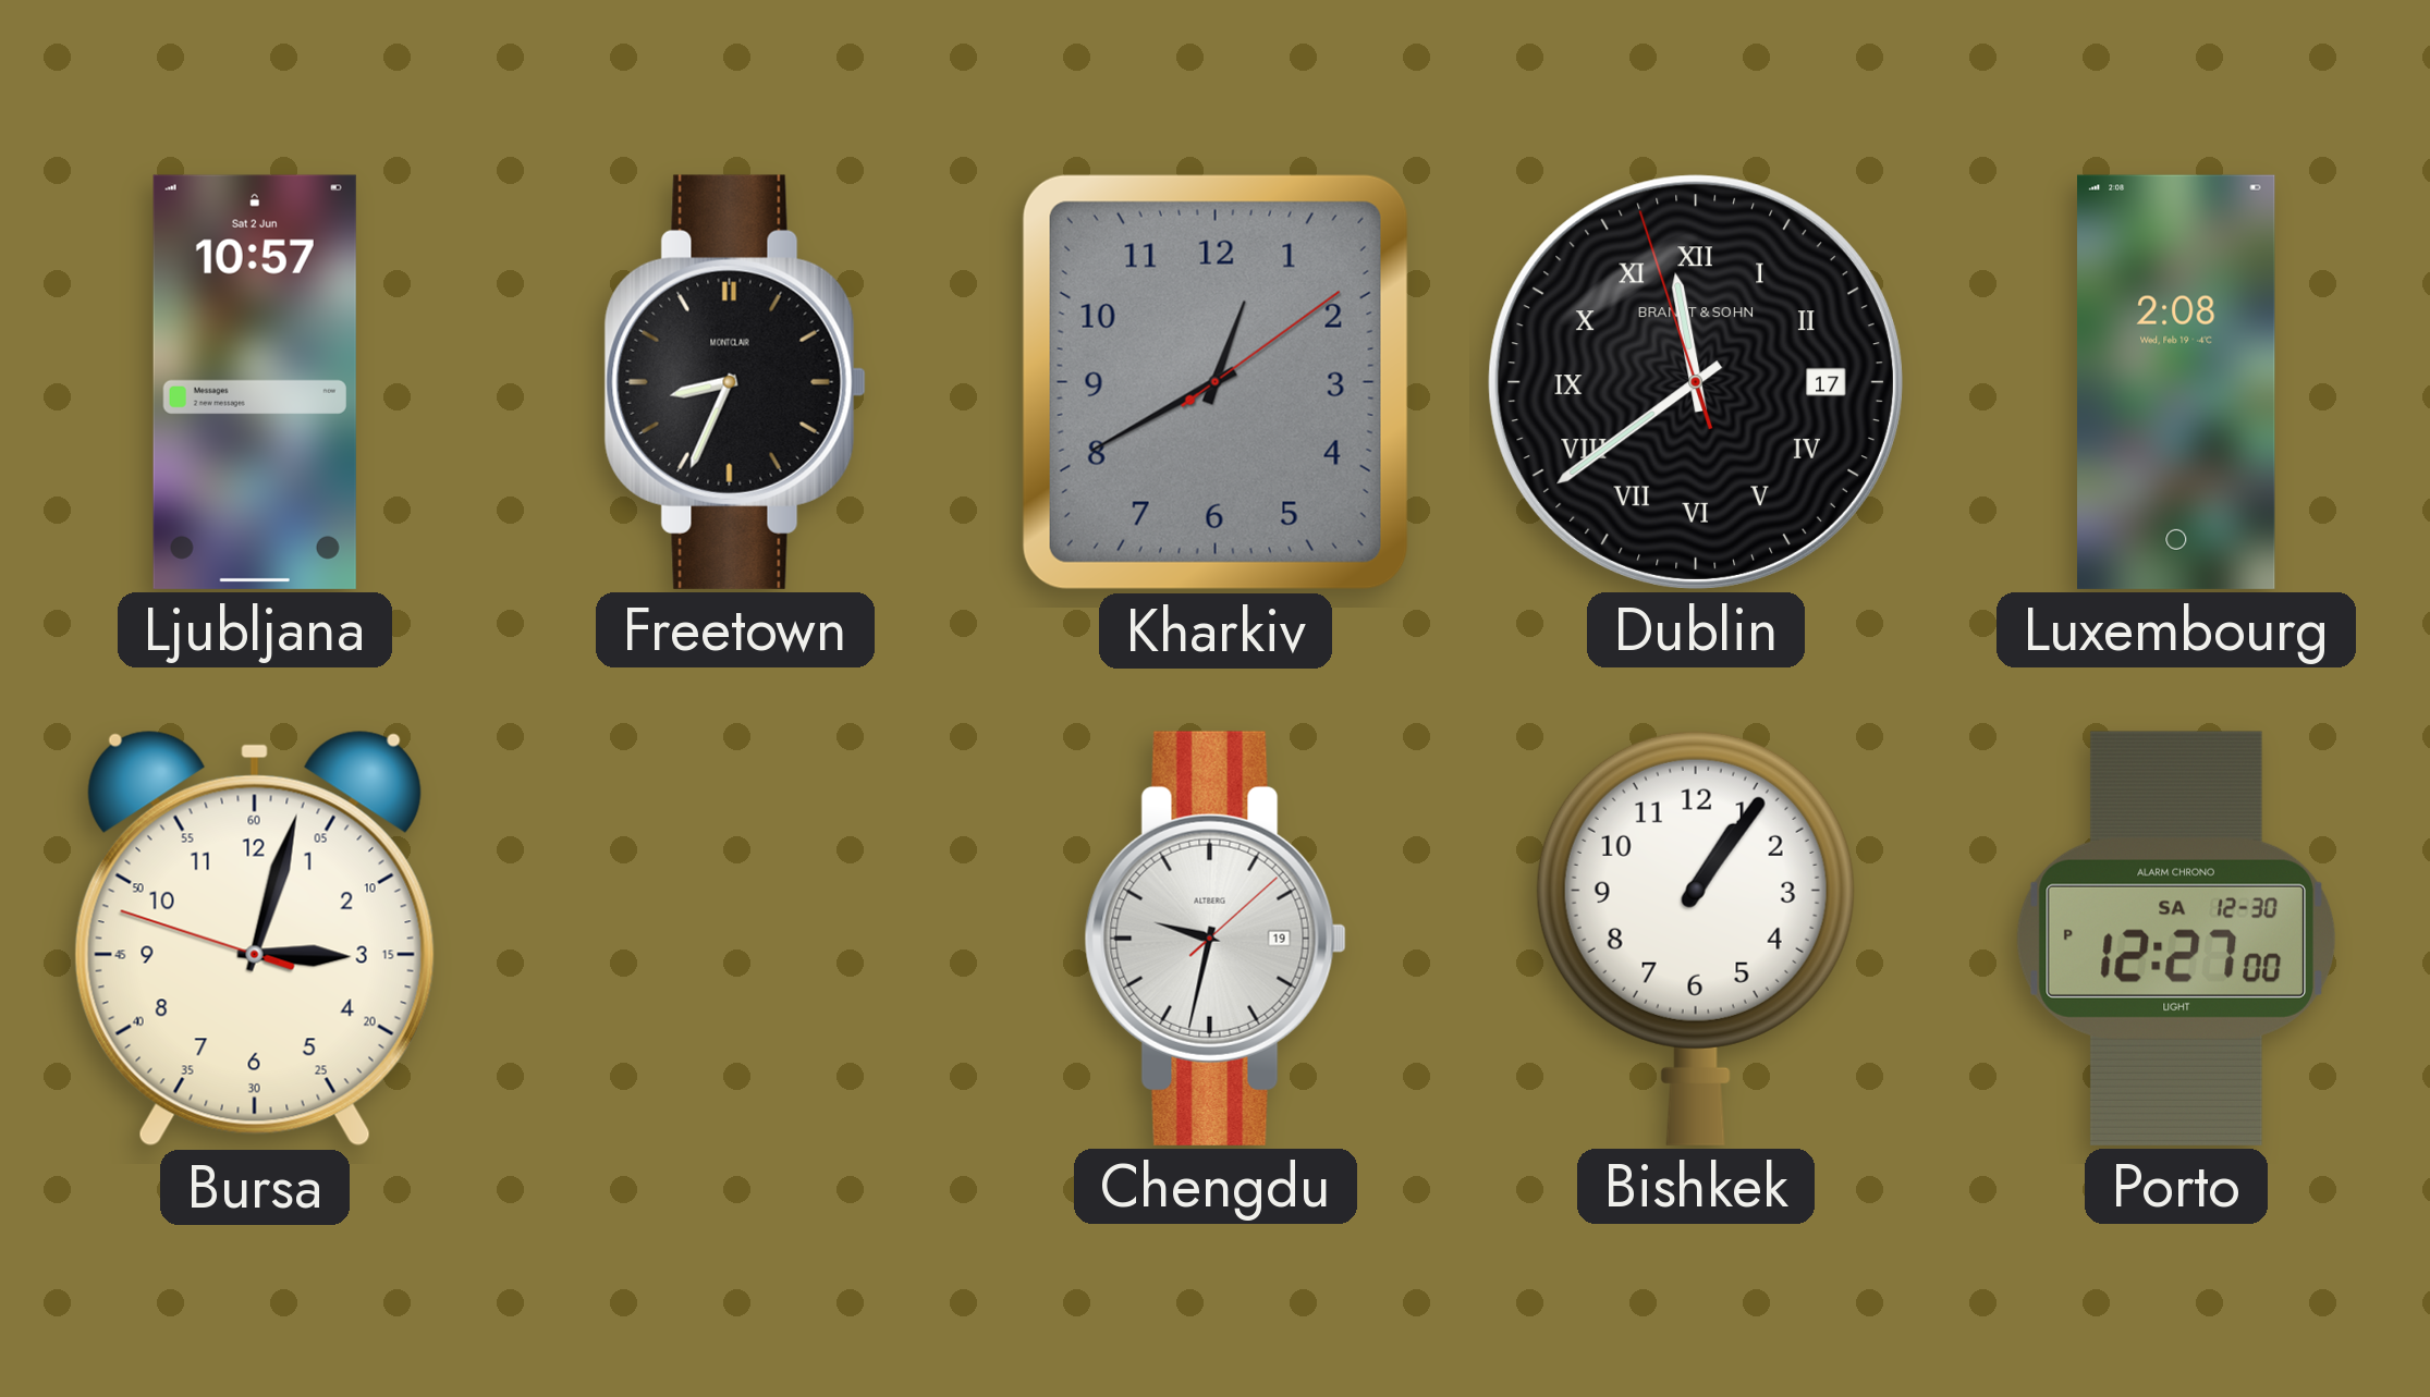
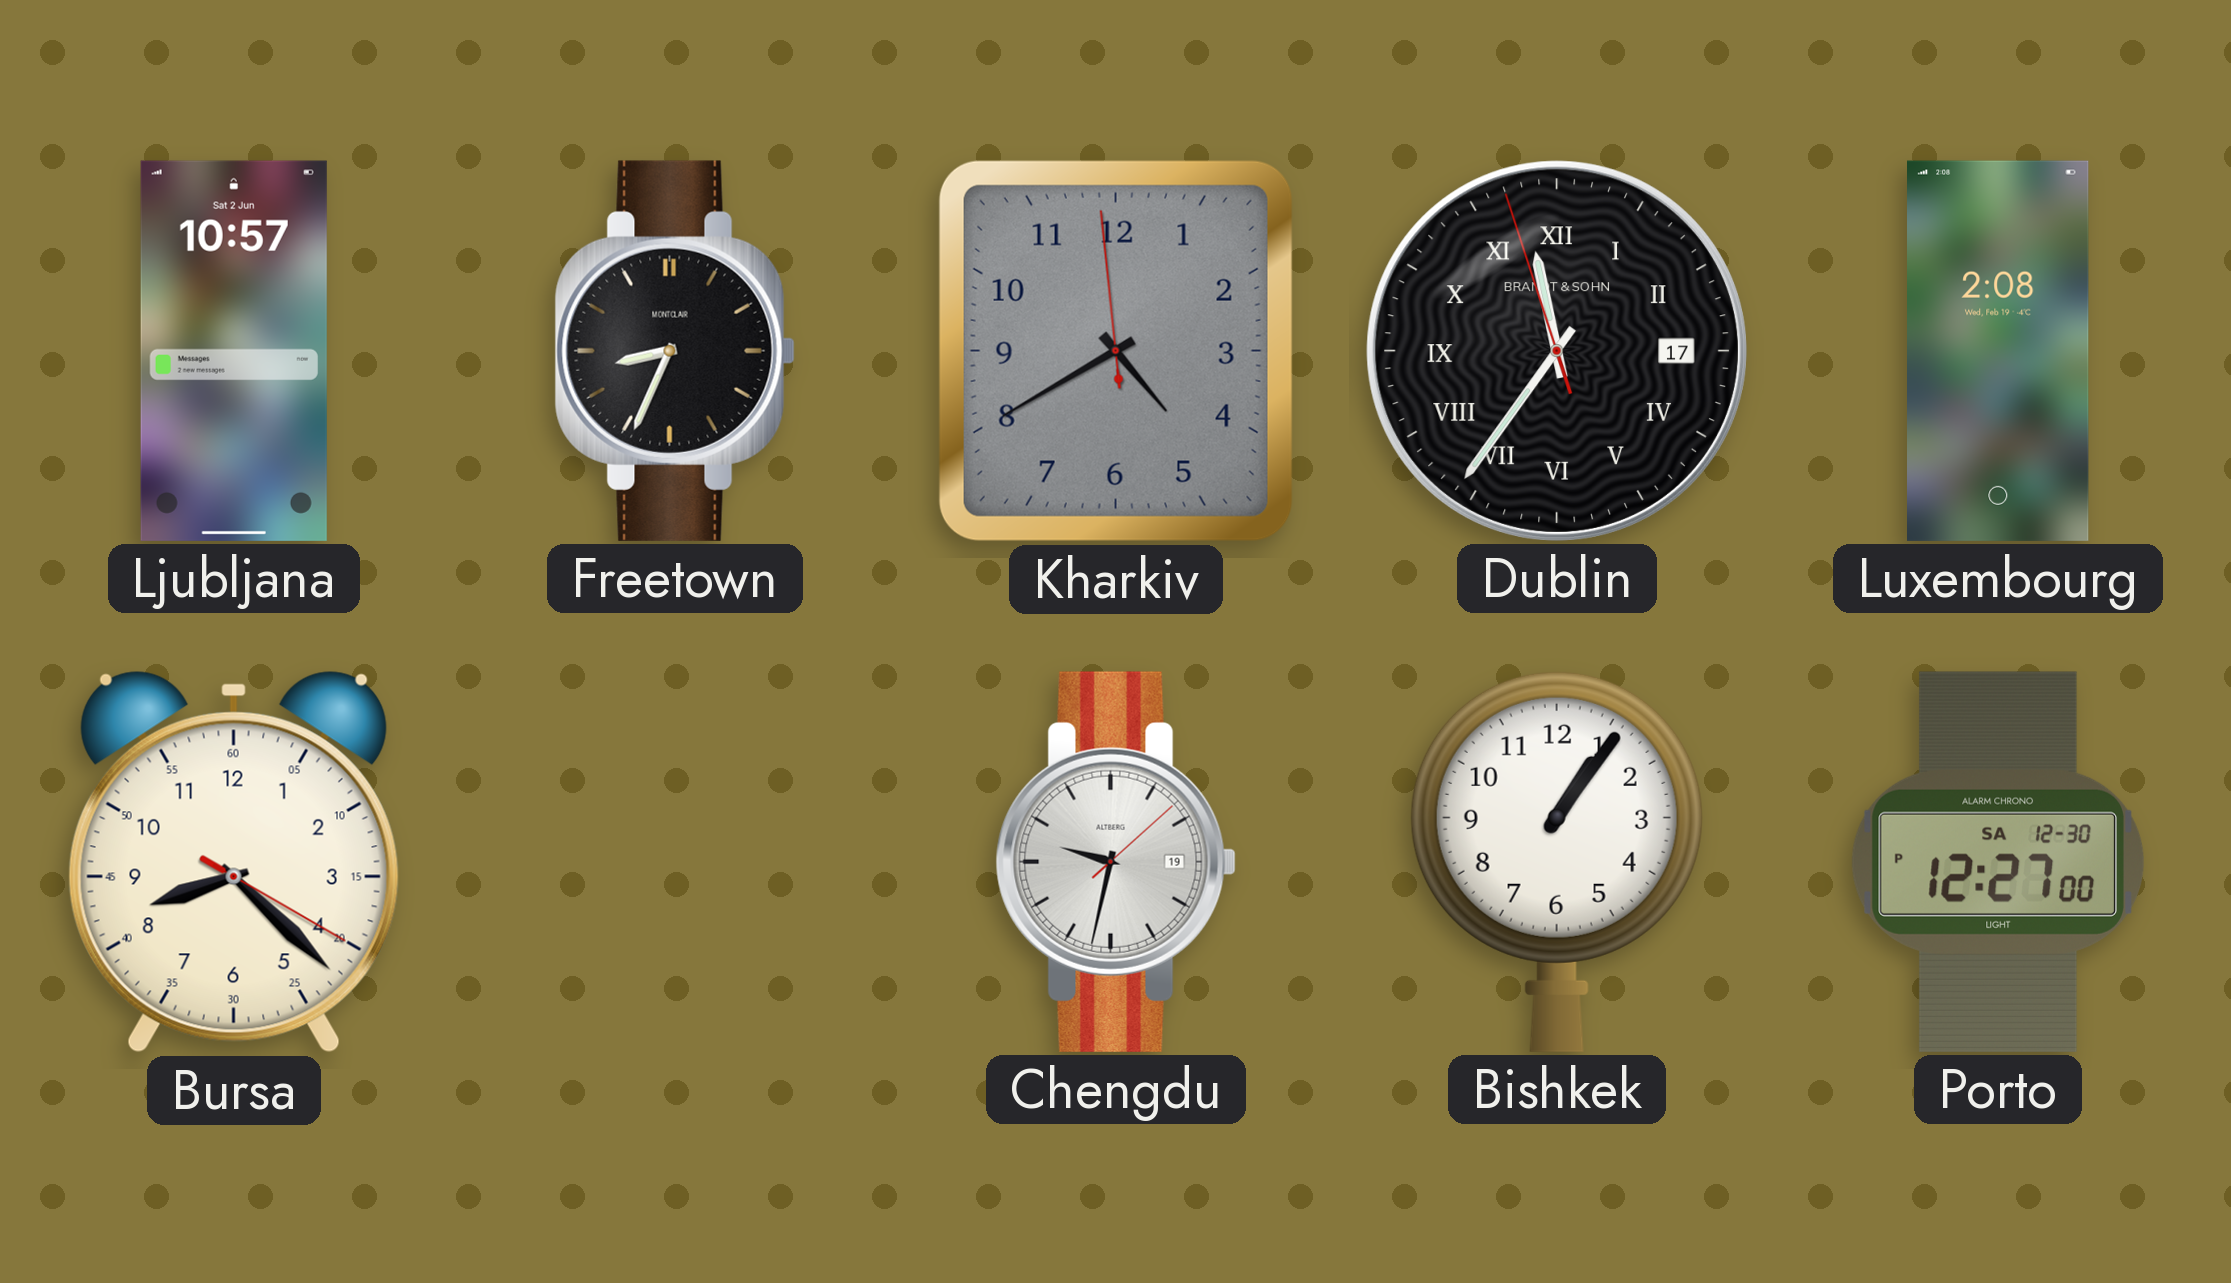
Kharkiv: 12:40 -> 4:39 (1116, 351)
Dublin: 11:38 -> 11:35 (1557, 351)
Bursa: 3:02 -> 8:22 (234, 862)
